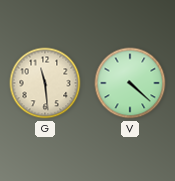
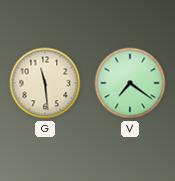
V: 4:22 -> 7:21 (130, 83)
